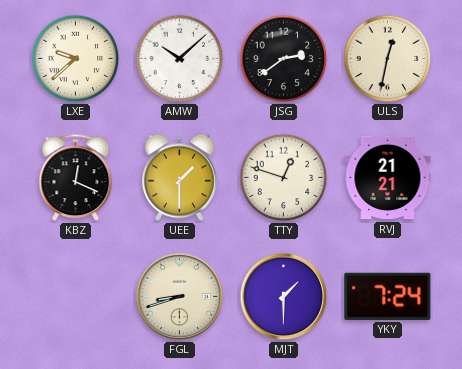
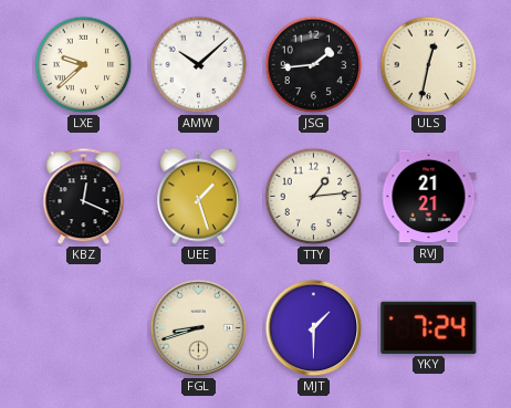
JSG: 2:39 -> 1:44 (314, 65)
UEE: 1:30 -> 1:27 (198, 197)
TTY: 12:48 -> 1:14 (314, 197)
